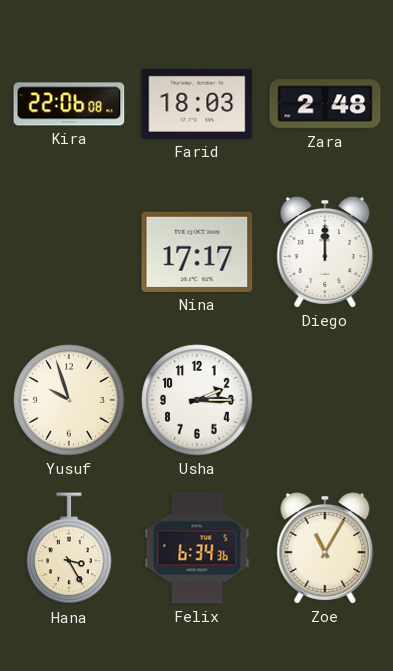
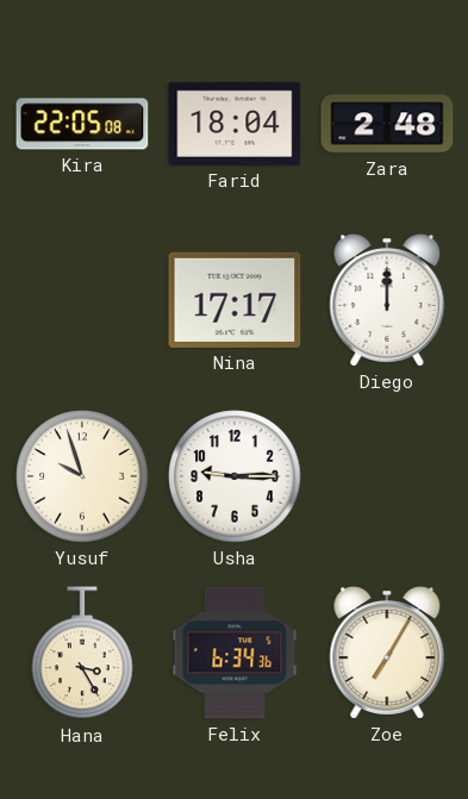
Kira: 22:06 -> 22:05 (82, 124)
Farid: 18:03 -> 18:04 (235, 124)
Usha: 2:15 -> 9:15 (235, 476)
Zoe: 11:05 -> 7:05 (387, 653)
